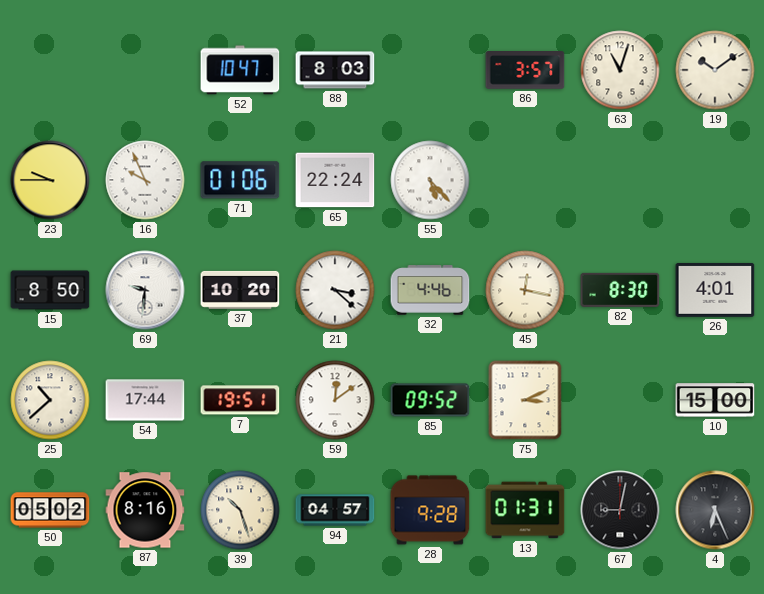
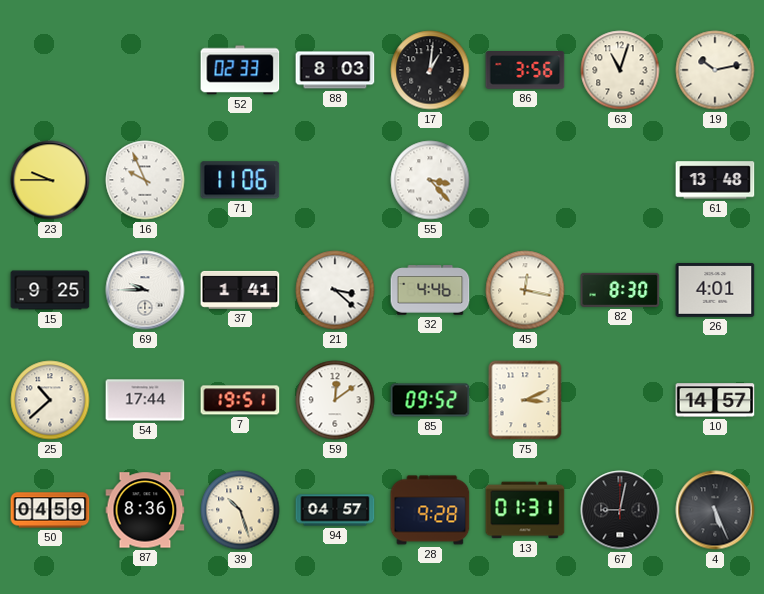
52: 10:47 -> 02:33 (240, 70)
17: none -> 1:01 (430, 70)
86: 3:57 -> 3:56 (525, 70)
19: 10:09 -> 10:13 (715, 70)
71: 01:06 -> 11:06 (240, 180)
65: 22:24 -> none (335, 180)
55: 5:23 -> 3:23 (430, 180)
61: none -> 13:48 (715, 180)
15: 8:50 -> 9:25 (50, 290)
69: 9:31 -> 9:45 (145, 290)
37: 10:20 -> 1:41 (240, 290)
10: 15:00 -> 14:57 (715, 400)
50: 05:02 -> 04:59 (50, 510)
87: 8:16 -> 8:36 (145, 510)
4: 6:26 -> 5:26 (715, 510)
